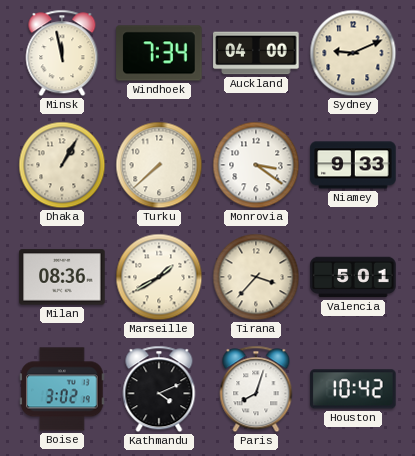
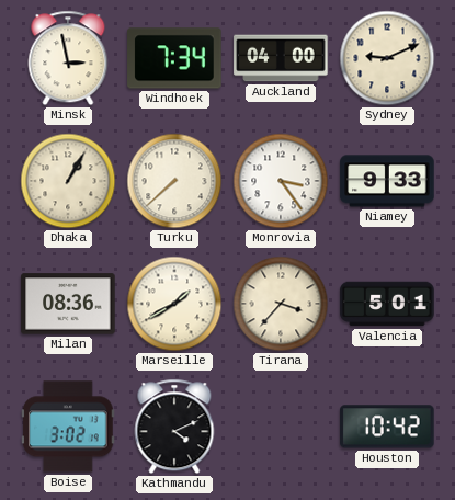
Minsk: 11:58 -> 2:58 (68, 58)
Monrovia: 3:21 -> 3:24 (281, 181)
Paris: 8:03 -> none (256, 389)
